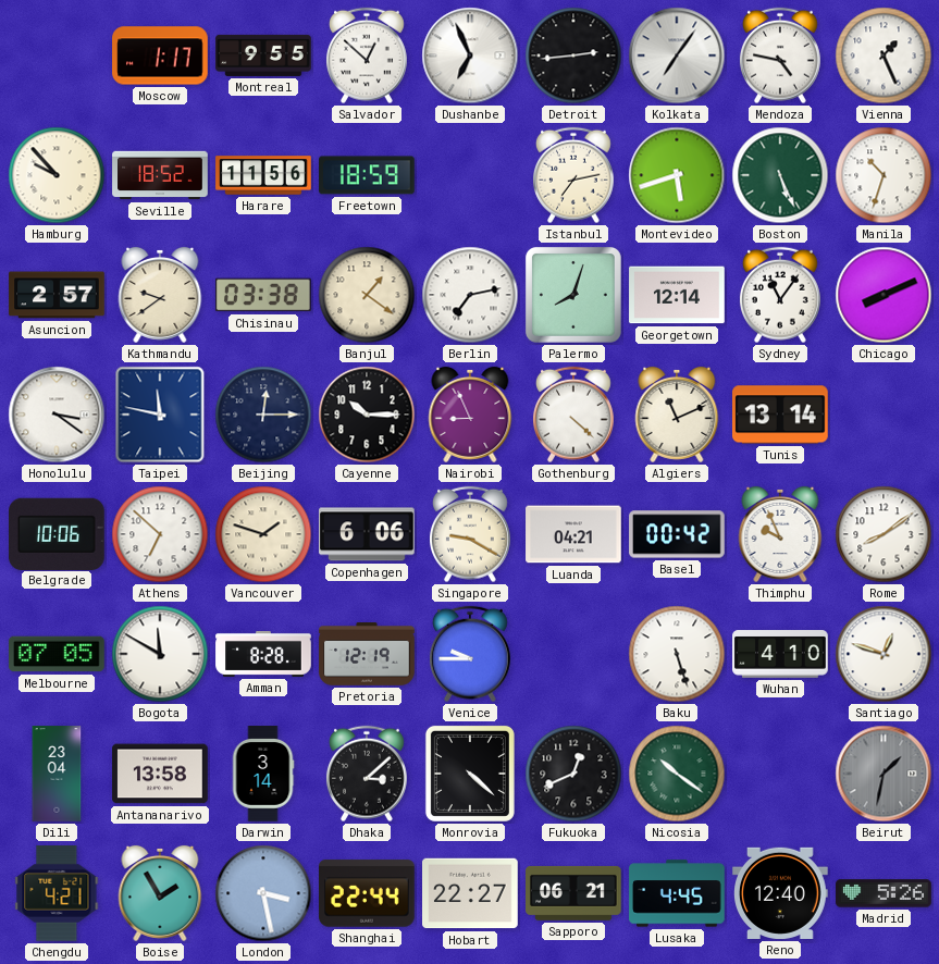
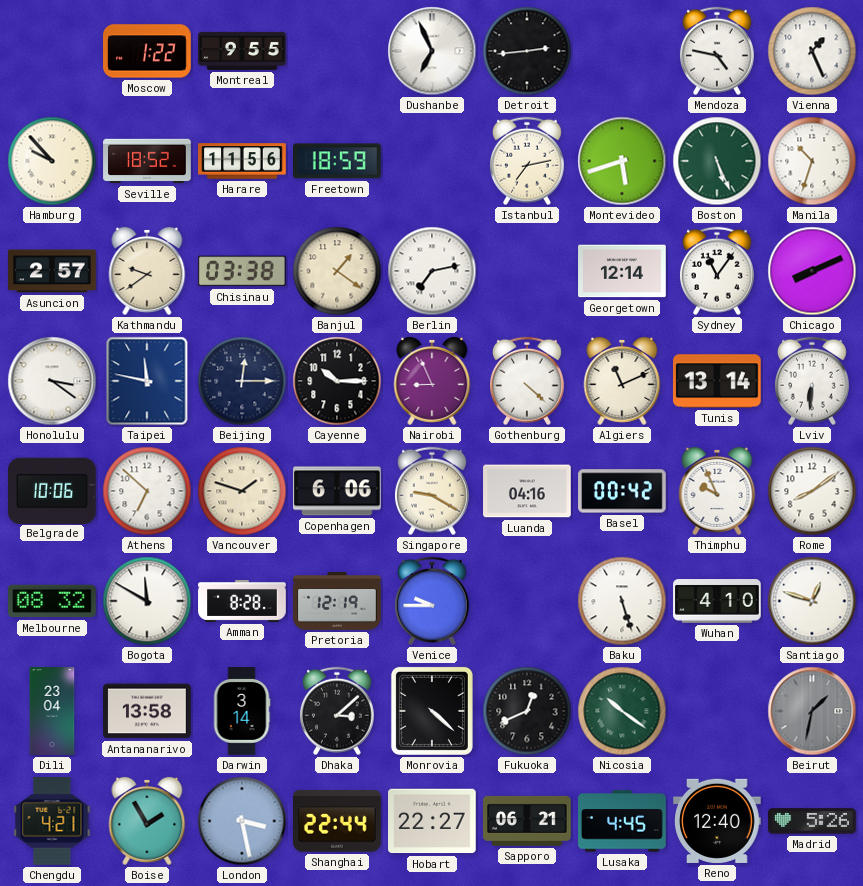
Moscow: 1:17 -> 1:22 (147, 51)
Salvador: 12:52 -> none (367, 55)
Kolkata: 7:06 -> none (677, 55)
Palermo: 8:03 -> none (573, 295)
Lviv: none -> 6:31 (812, 381)
Luanda: 04:21 -> 04:16 (527, 491)
Melbourne: 07:05 -> 08:32 (53, 601)
